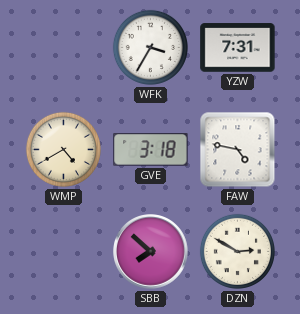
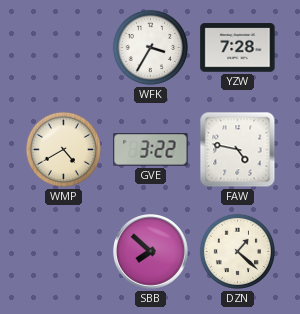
YZW: 7:31 -> 7:28 (238, 48)
GVE: 3:18 -> 3:22 (151, 150)
DZN: 2:50 -> 1:22 (237, 251)
